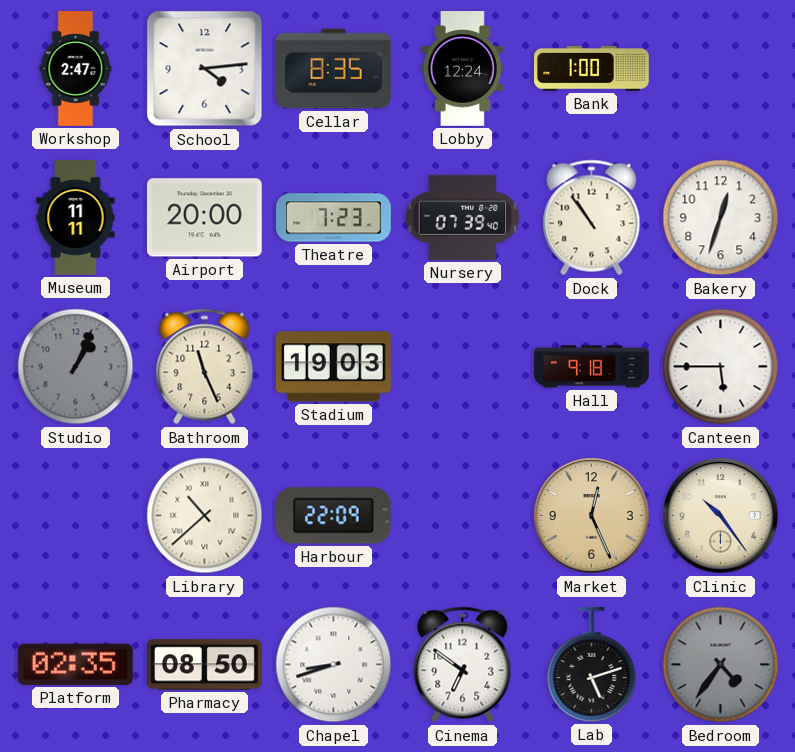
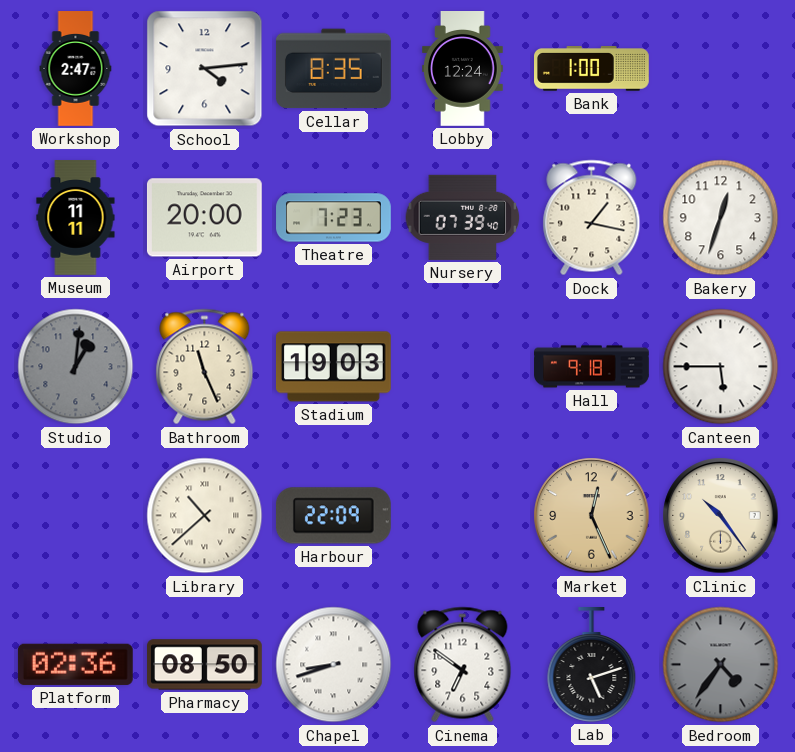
Dock: 10:54 -> 1:17 (592, 218)
Studio: 1:04 -> 1:01 (76, 367)
Platform: 02:35 -> 02:36 (75, 664)
